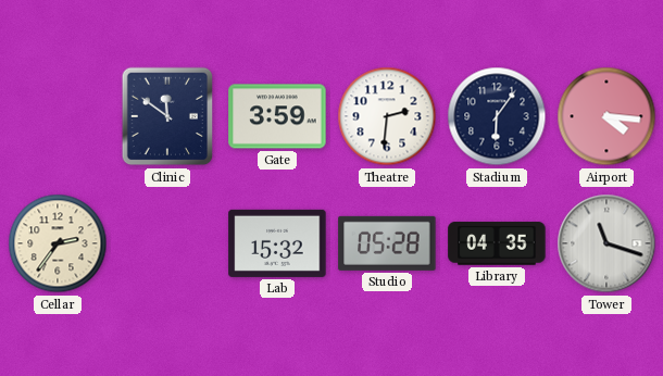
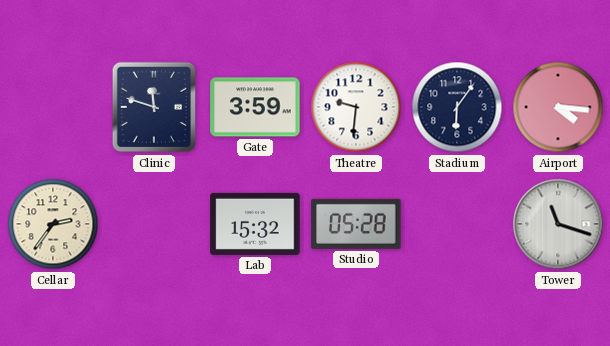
Clinic: 11:51 -> 11:48 (154, 107)
Theatre: 2:31 -> 9:31 (356, 107)
Library: 04:35 -> none (497, 243)
